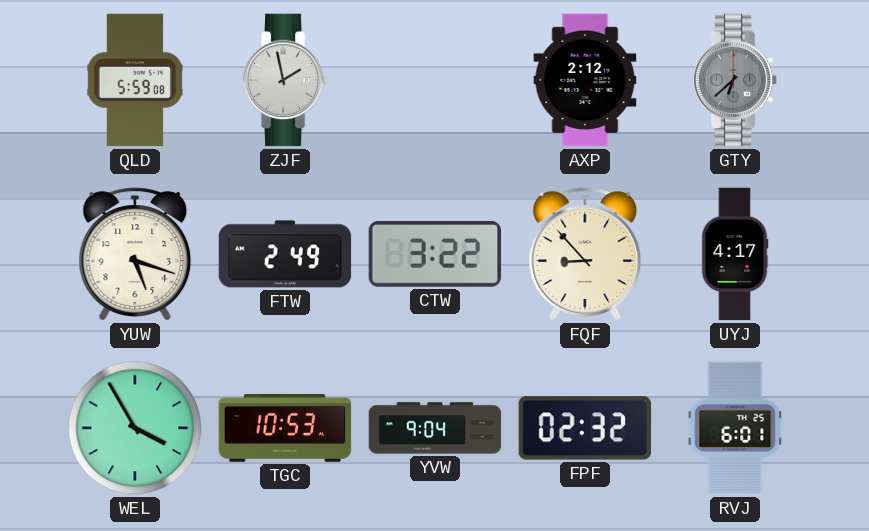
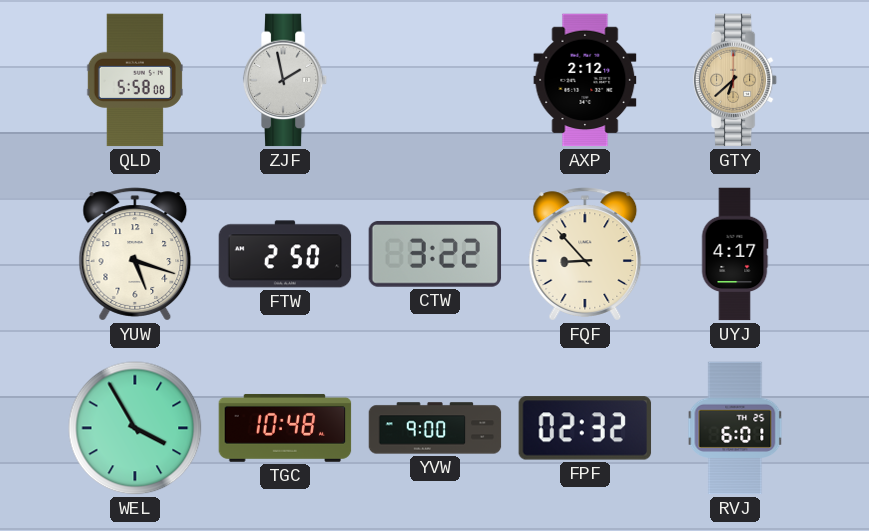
QLD: 5:59 -> 5:58 (135, 80)
GTY dial: grey -> champagne (735, 80)
FTW: 2:49 -> 2:50 (285, 254)
TGC: 10:53 -> 10:48 (285, 428)
YVW: 9:04 -> 9:00 (435, 428)
